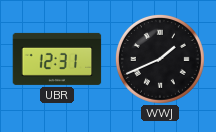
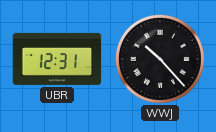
WWJ: 1:41 -> 10:23 (160, 59)
